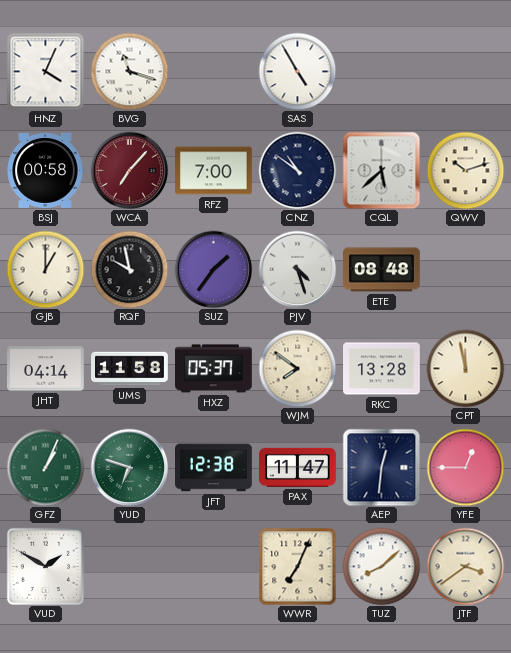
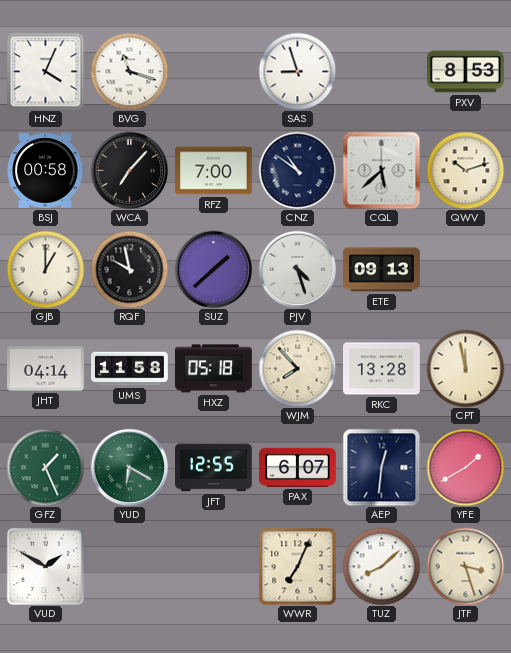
SAS: 4:55 -> 8:57 (297, 71)
PXV: none -> 8:53 (466, 72)
WCA dial: burgundy -> black (129, 170)
SUZ: 1:36 -> 1:38 (213, 269)
ETE: 08:48 -> 09:13 (382, 270)
HXZ: 05:37 -> 05:18 (214, 369)
WJM: 7:51 -> 7:53 (297, 368)
GFZ: 1:04 -> 1:26 (45, 467)
YUD: 6:48 -> 6:20 (129, 467)
JFT: 12:38 -> 12:55 (214, 468)
PAX: 11:47 -> 6:07 (298, 467)
YFE: 12:45 -> 1:40 (465, 467)
JTF: 3:39 -> 3:27 (465, 566)
